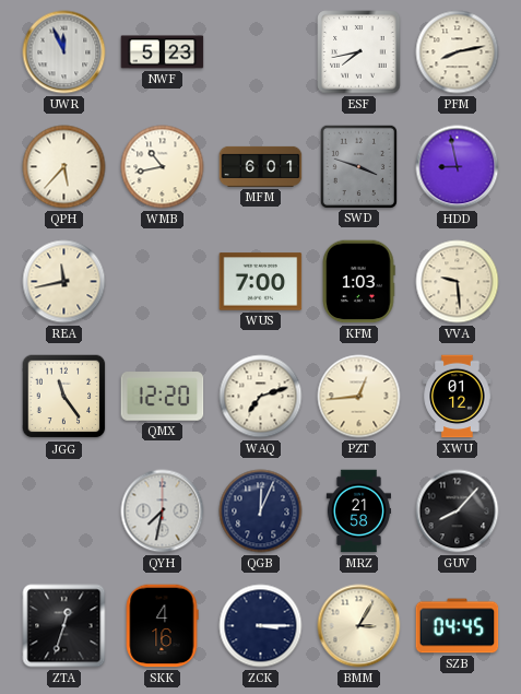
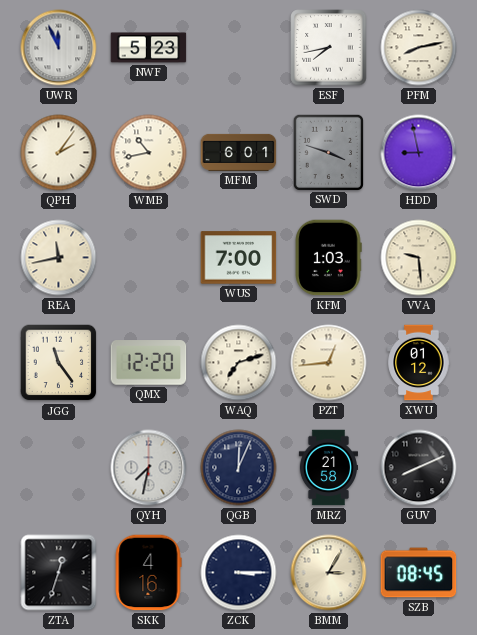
QPH: 5:37 -> 2:06 (59, 153)
GUV: 8:07 -> 8:11 (419, 468)
SZB: 04:45 -> 08:45 (419, 573)
